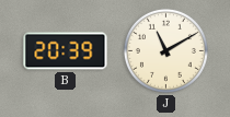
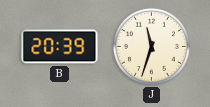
J: 11:10 -> 11:33 (151, 46)
